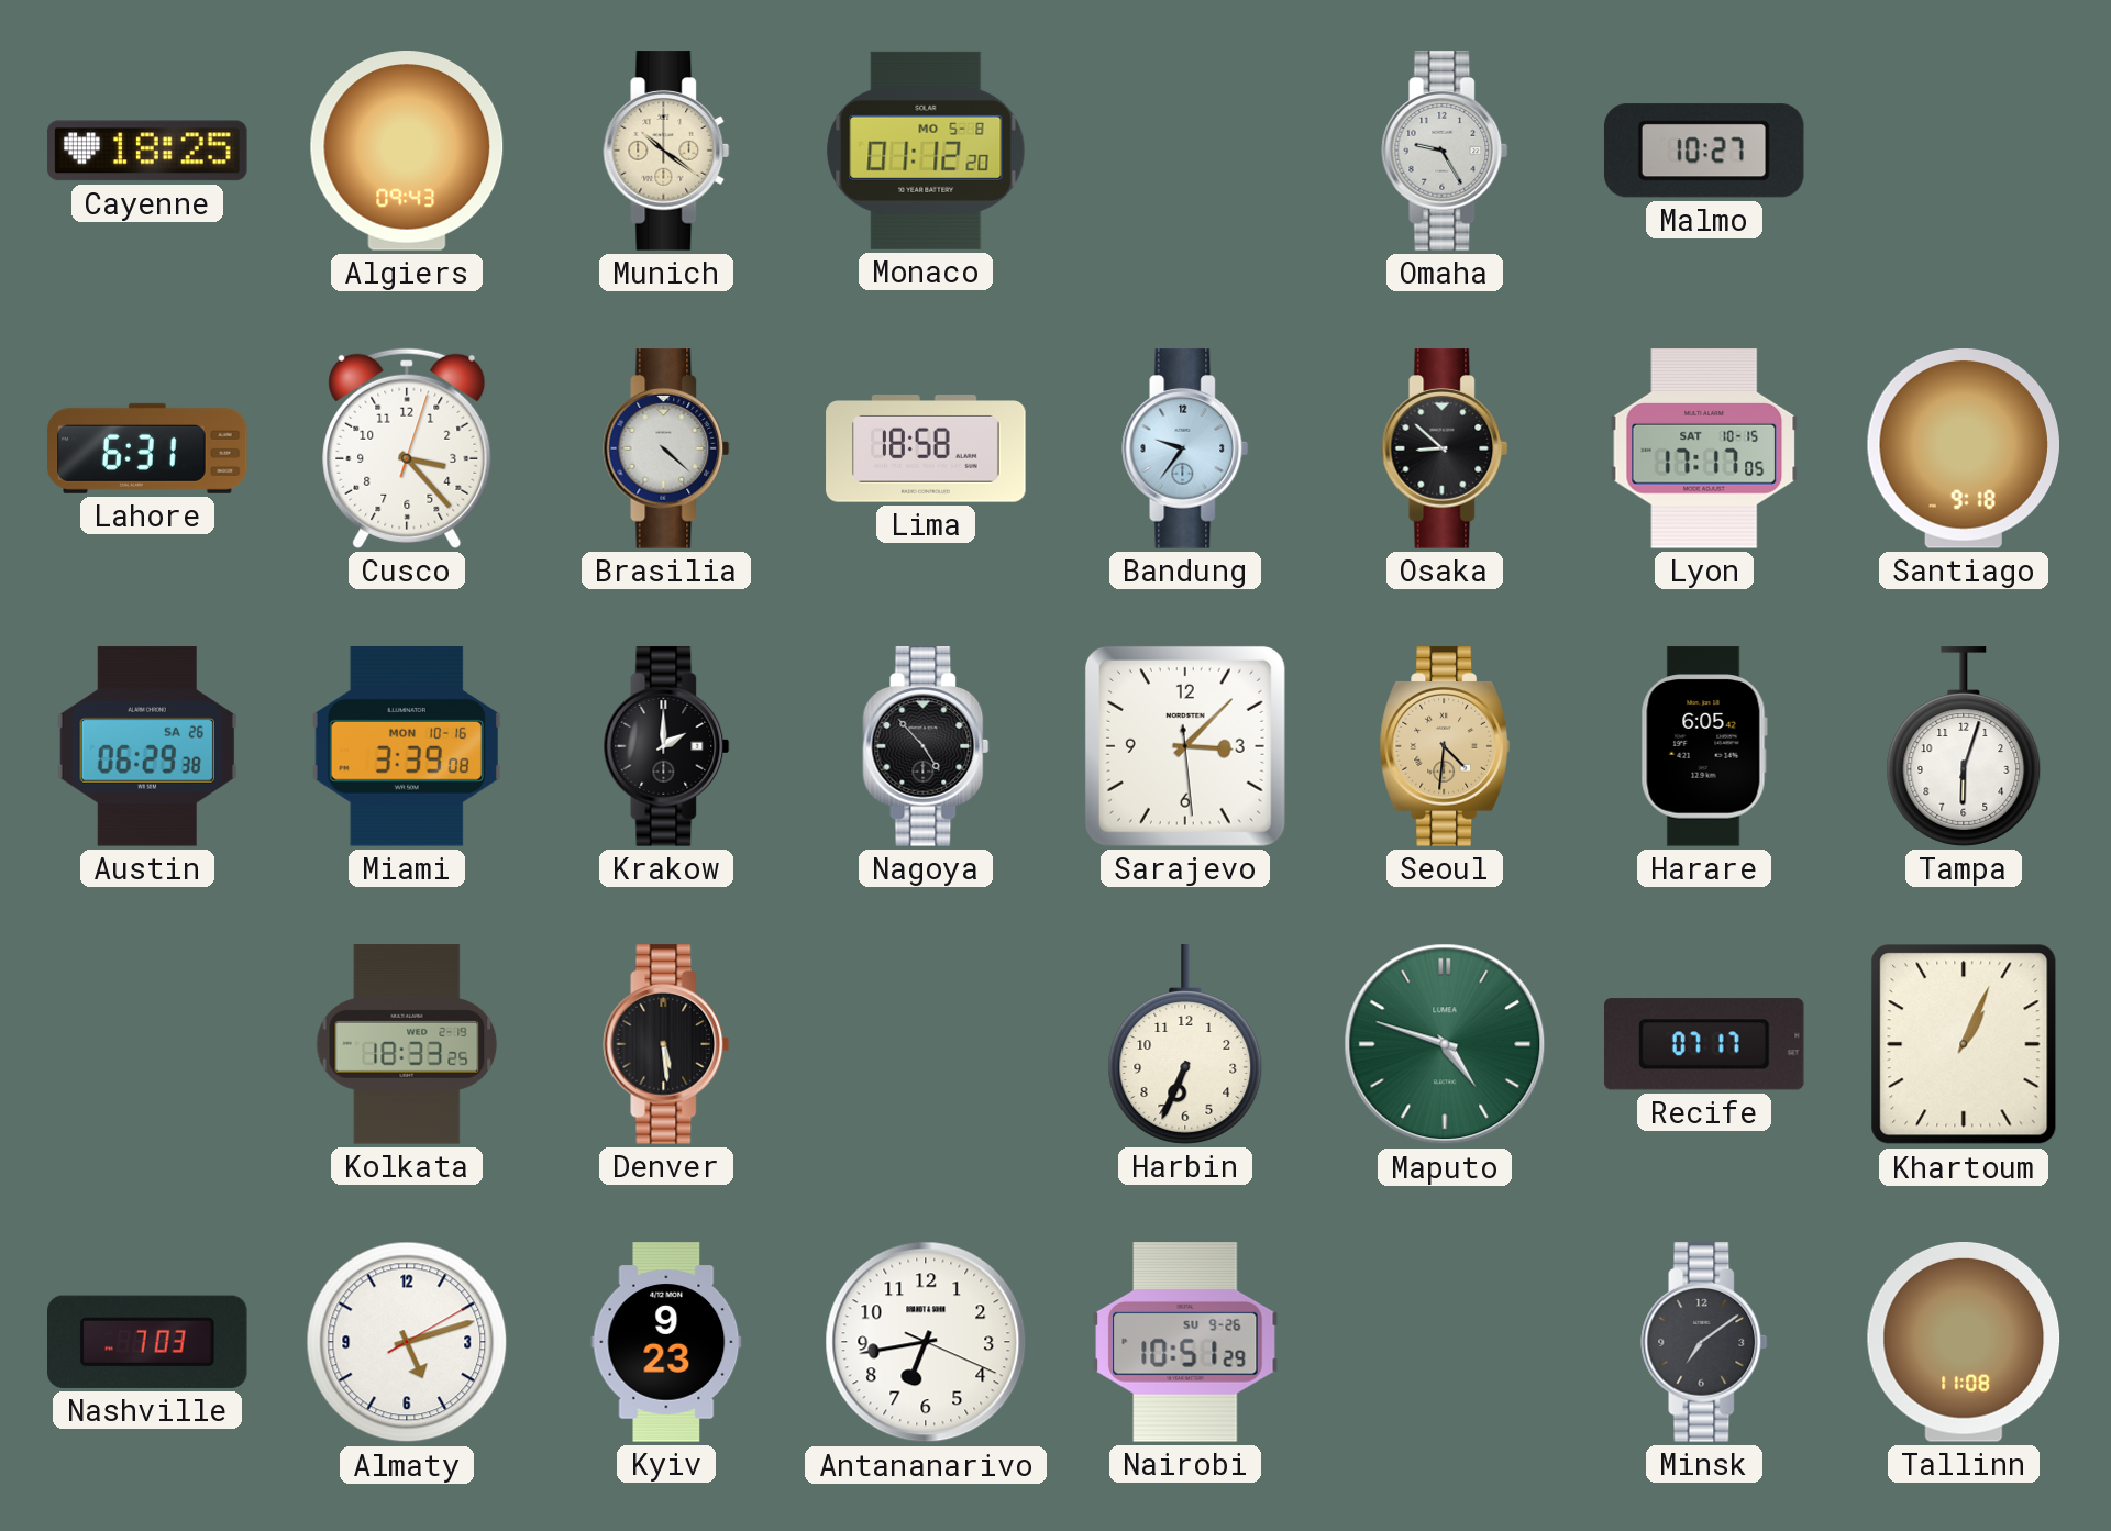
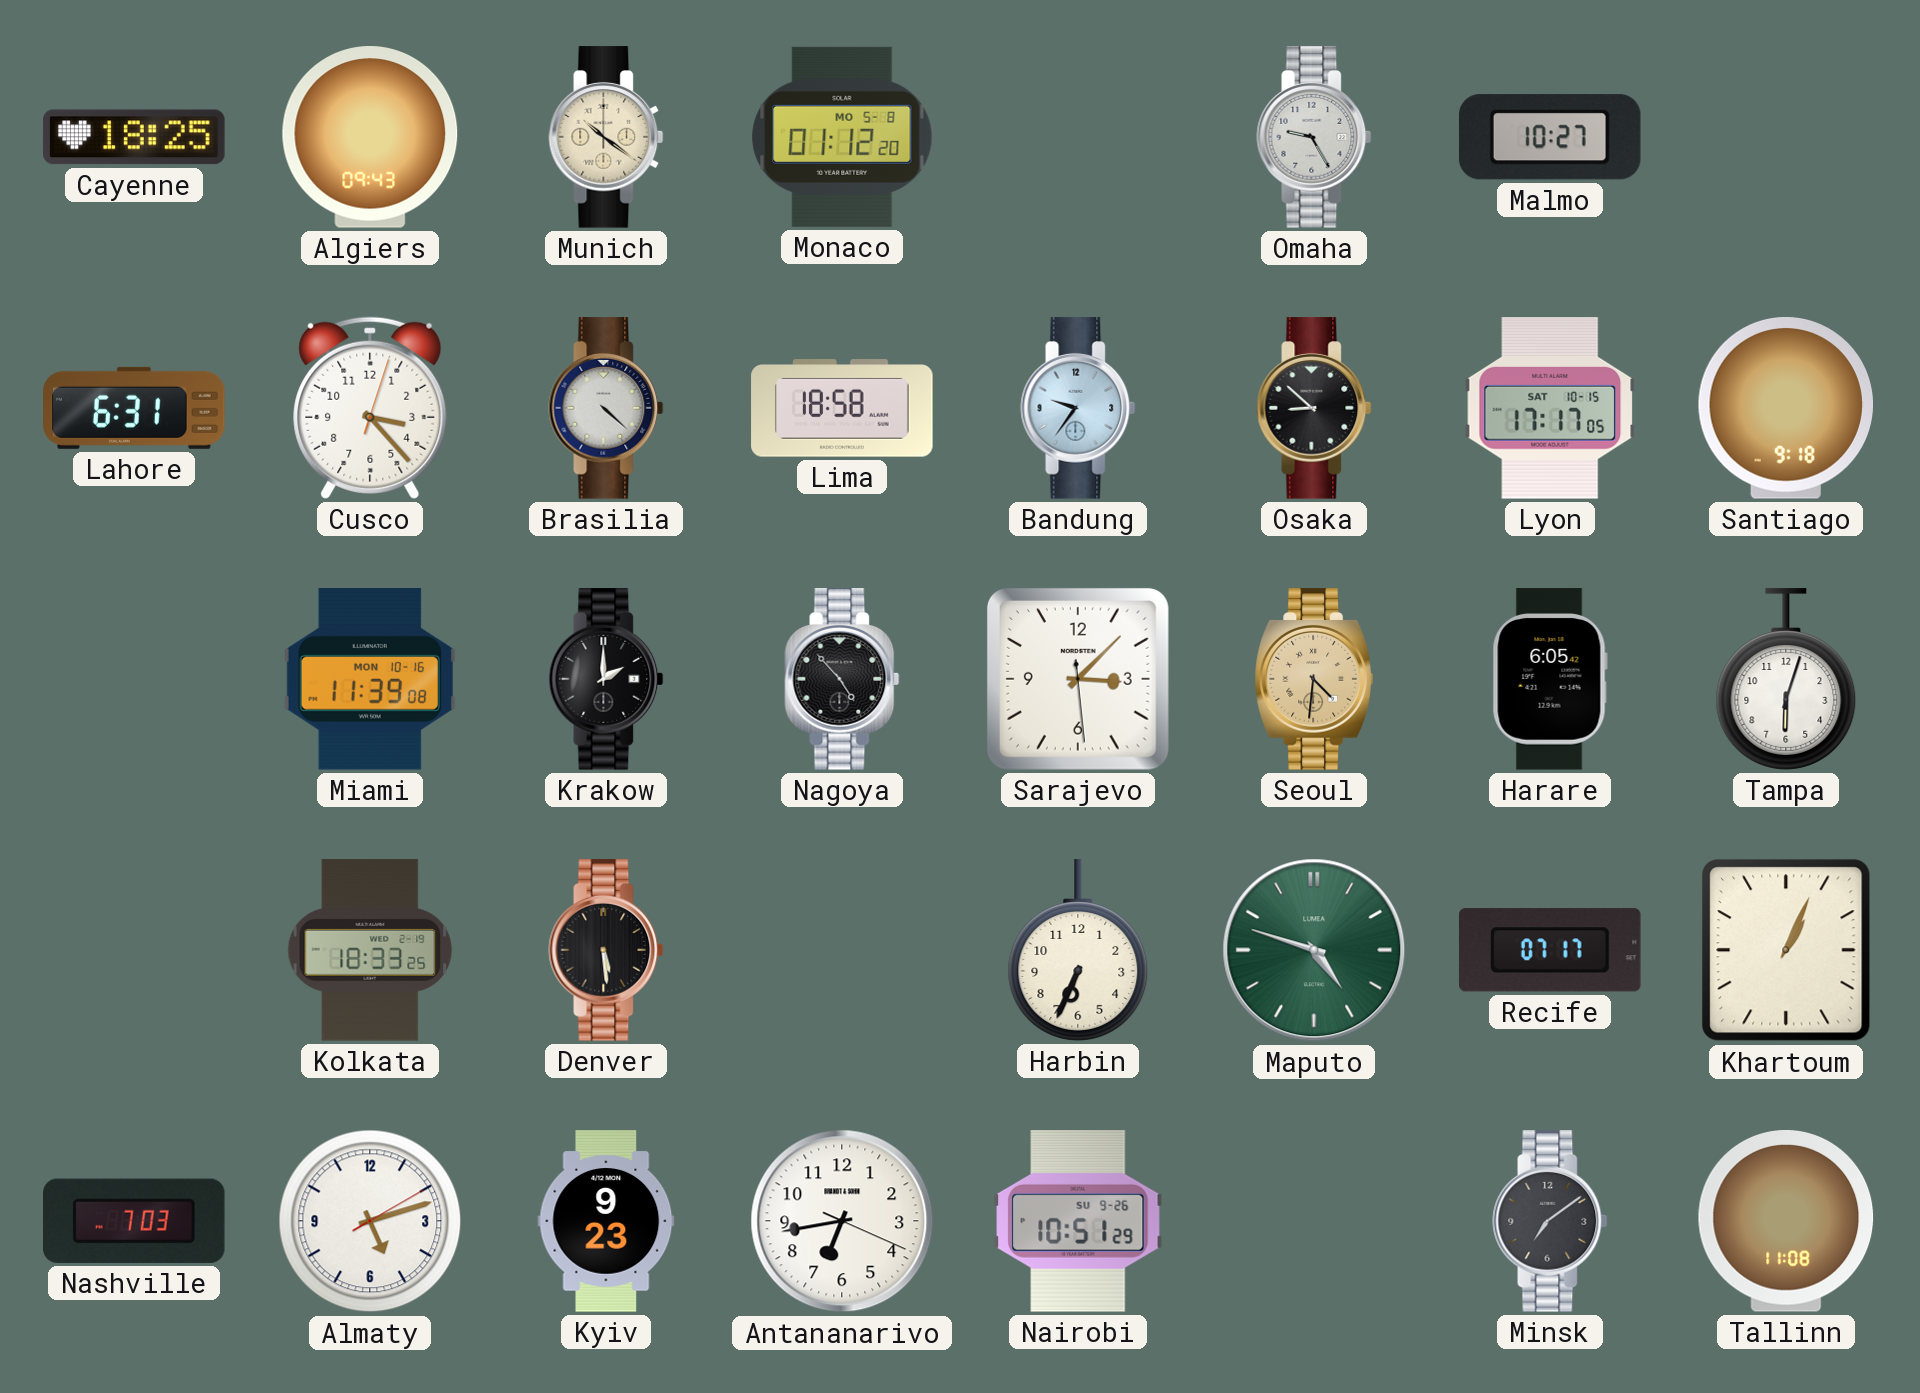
Austin: 06:29 -> none (147, 746)
Miami: 3:39 -> 11:39 (370, 679)
